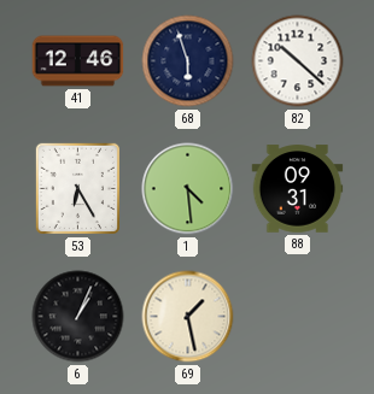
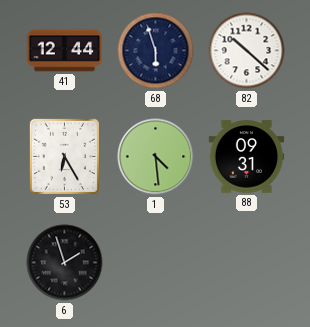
41: 12:46 -> 12:44 (65, 51)
6: 1:04 -> 1:57 (65, 263)
69: 1:28 -> none (188, 317)
